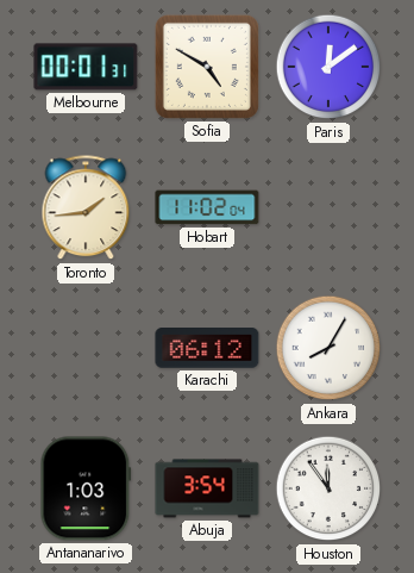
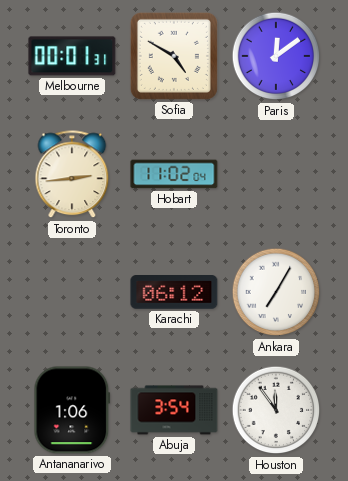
Toronto: 1:44 -> 2:44 (72, 175)
Ankara: 8:05 -> 7:05 (276, 292)
Antananarivo: 1:03 -> 1:06 (72, 410)
